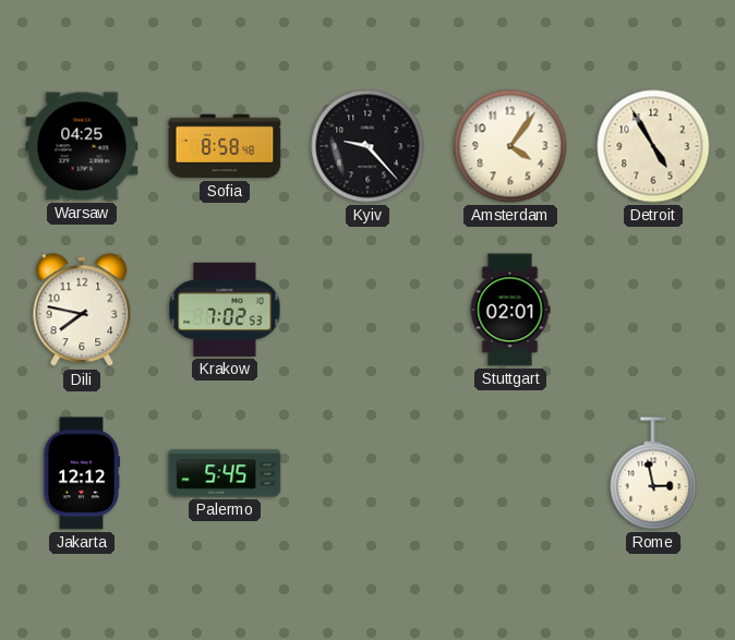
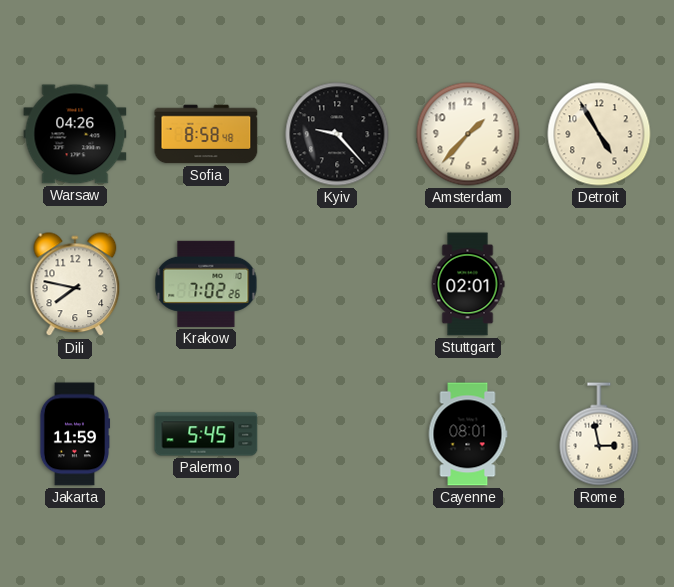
Warsaw: 04:25 -> 04:26 (75, 134)
Amsterdam: 4:06 -> 1:37 (468, 134)
Krakow: 7:02:53 -> 7:02:26 (206, 284)
Jakarta: 12:12 -> 11:59 (75, 434)
Cayenne: none -> 08:01 (468, 434)
